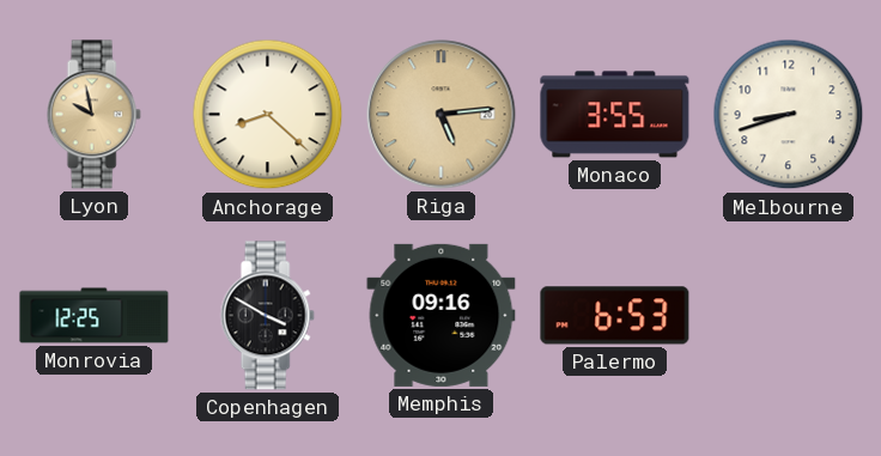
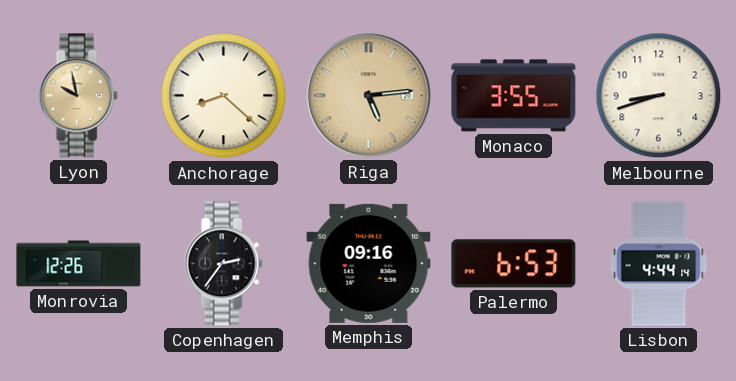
Monrovia: 12:25 -> 12:26 (79, 264)
Copenhagen: 3:50 -> 2:36 (223, 264)
Lisbon: none -> 4:44 (659, 264)
